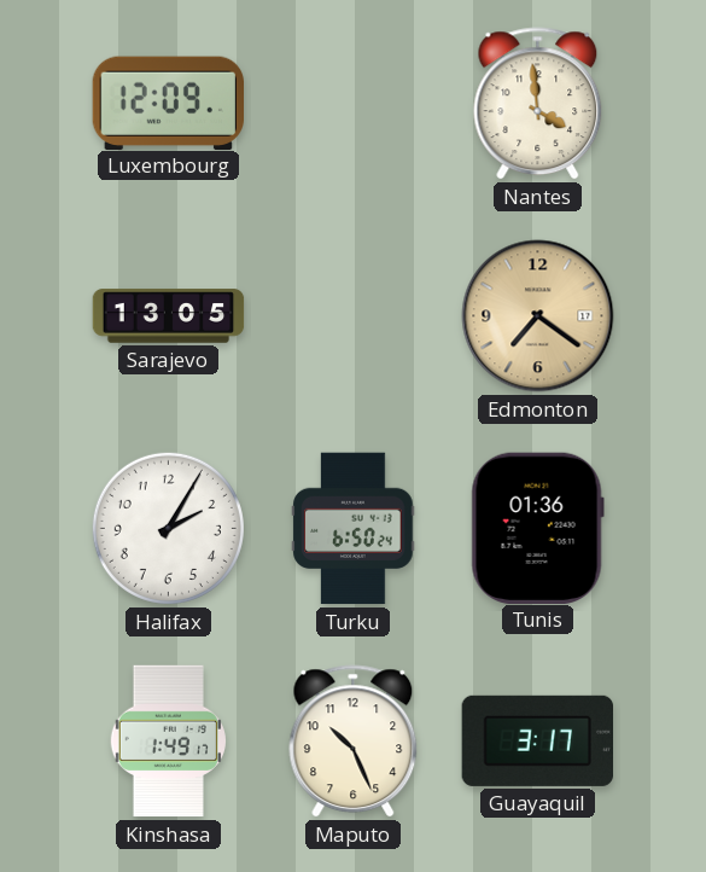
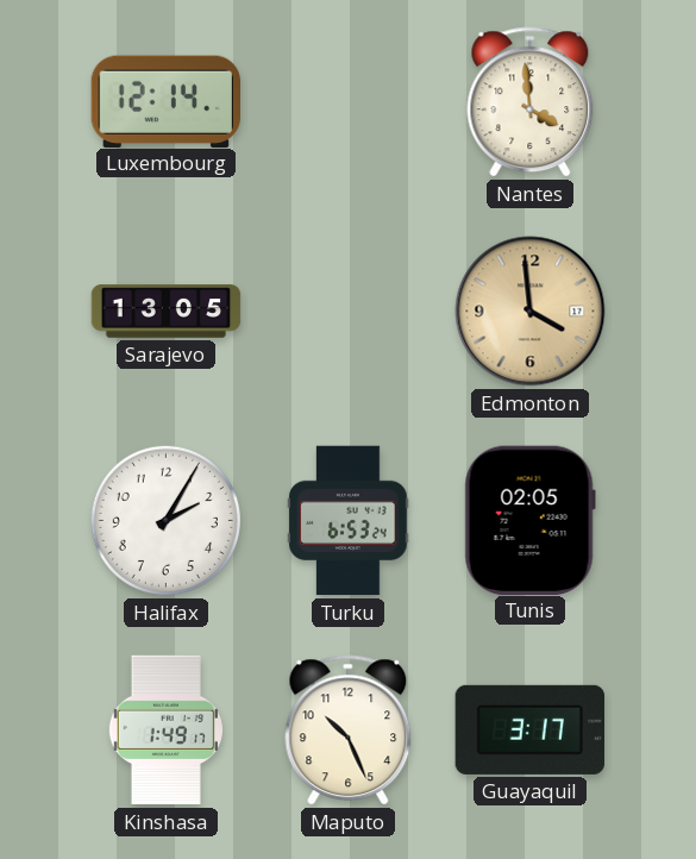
Luxembourg: 12:09 -> 12:14 (165, 101)
Edmonton: 7:21 -> 3:59 (531, 312)
Turku: 6:50 -> 6:53 (349, 521)
Tunis: 01:36 -> 02:05 (529, 520)
